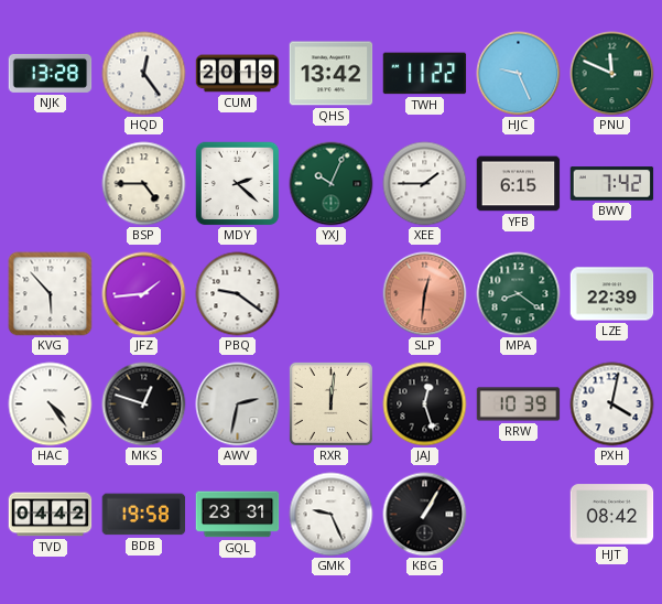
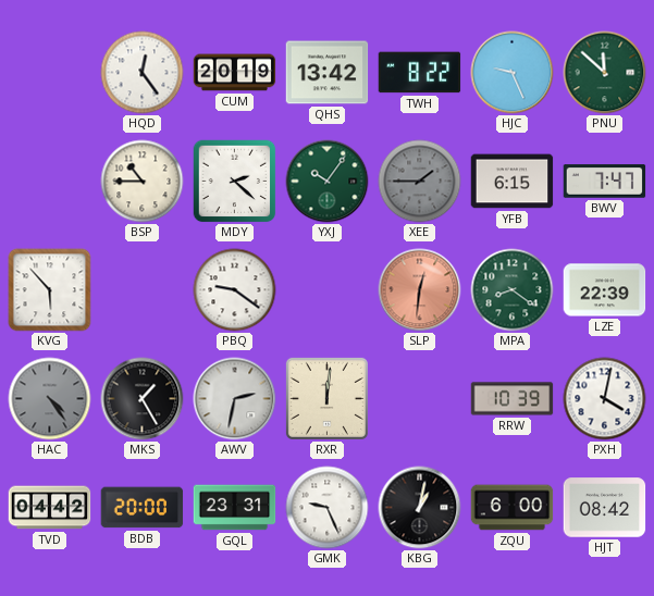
NJK: 13:28 -> none (51, 73)
TWH: 11:22 -> 8:22 (420, 73)
PNU: 11:49 -> 11:52 (605, 73)
BSP: 4:45 -> 10:45 (143, 182)
YXJ: 10:04 -> 10:06 (328, 182)
XEE dial: white -> grey (420, 182)
BWV: 7:42 -> 7:47 (605, 182)
JFZ: 1:44 -> none (144, 294)
HAC dial: white -> grey (50, 399)
MKS: 12:48 -> 1:25 (143, 399)
JAJ: 12:27 -> none (425, 405)
BDB: 19:58 -> 20:00 (143, 508)
KBG: 1:05 -> 1:02 (420, 508)
ZQU: none -> 6:00 (513, 508)
